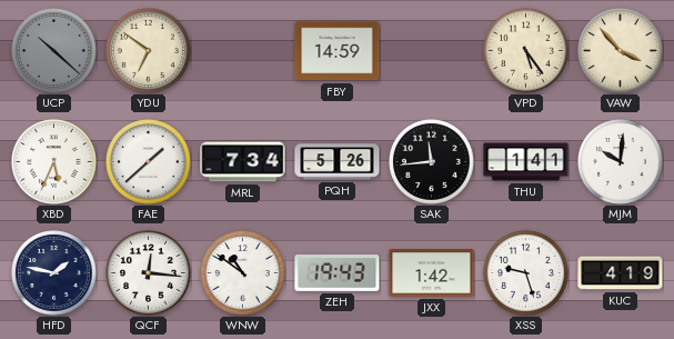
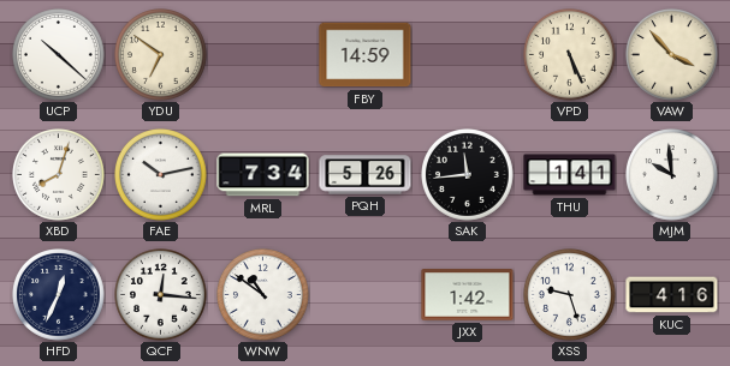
UCP dial: grey -> white (59, 55)
VPD: 5:24 -> 5:26 (570, 55)
XBD: 5:34 -> 8:03 (59, 175)
FAE: 1:38 -> 10:13 (161, 175)
MJM: 10:01 -> 9:59 (672, 175)
HFD: 1:47 -> 12:34 (59, 295)
ZEH: 19:43 -> none (338, 273)
KUC: 4:19 -> 4:16 (672, 295)
